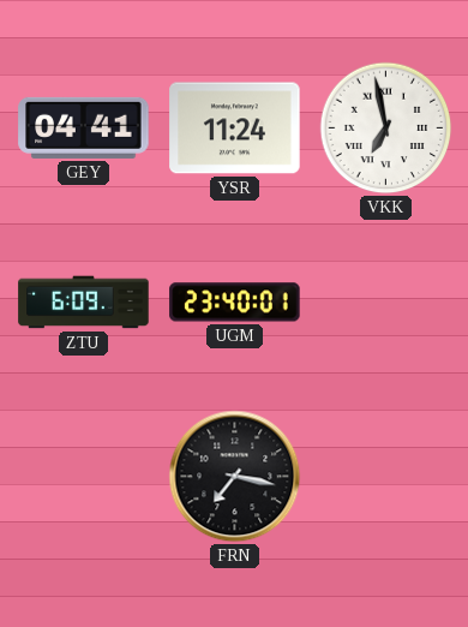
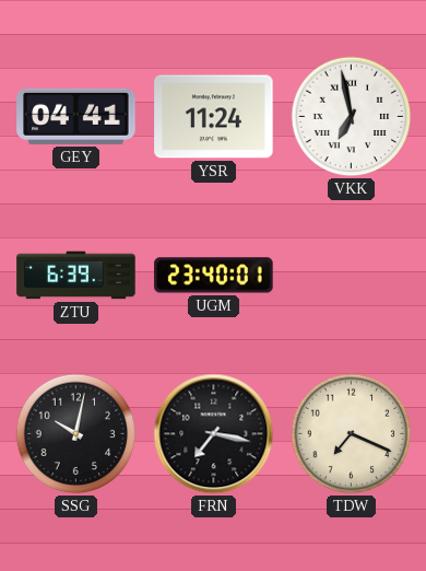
ZTU: 6:09 -> 6:39 (76, 276)
SSG: none -> 10:02 (76, 434)
TDW: none -> 7:19 (352, 434)
